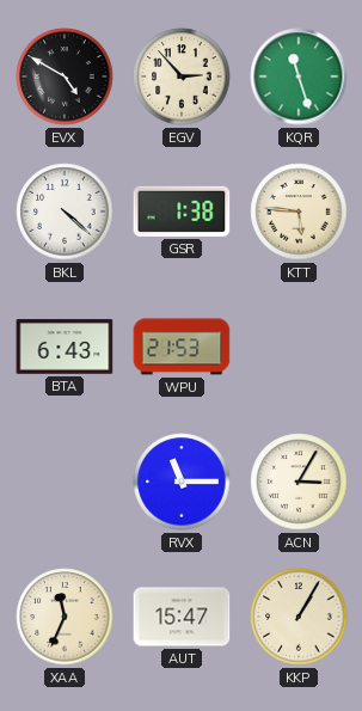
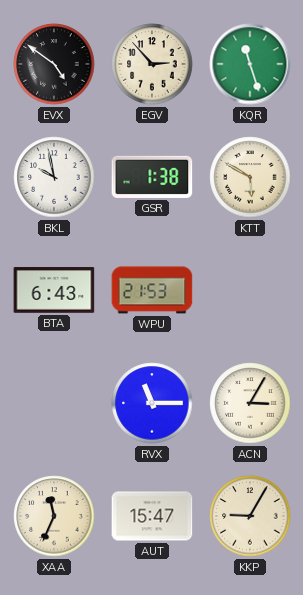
EVX: 4:50 -> 4:51 (54, 64)
BKL: 4:22 -> 9:58 (54, 177)
KTT: 5:46 -> 5:50 (250, 177)
KKP: 1:05 -> 9:05 (250, 516)
